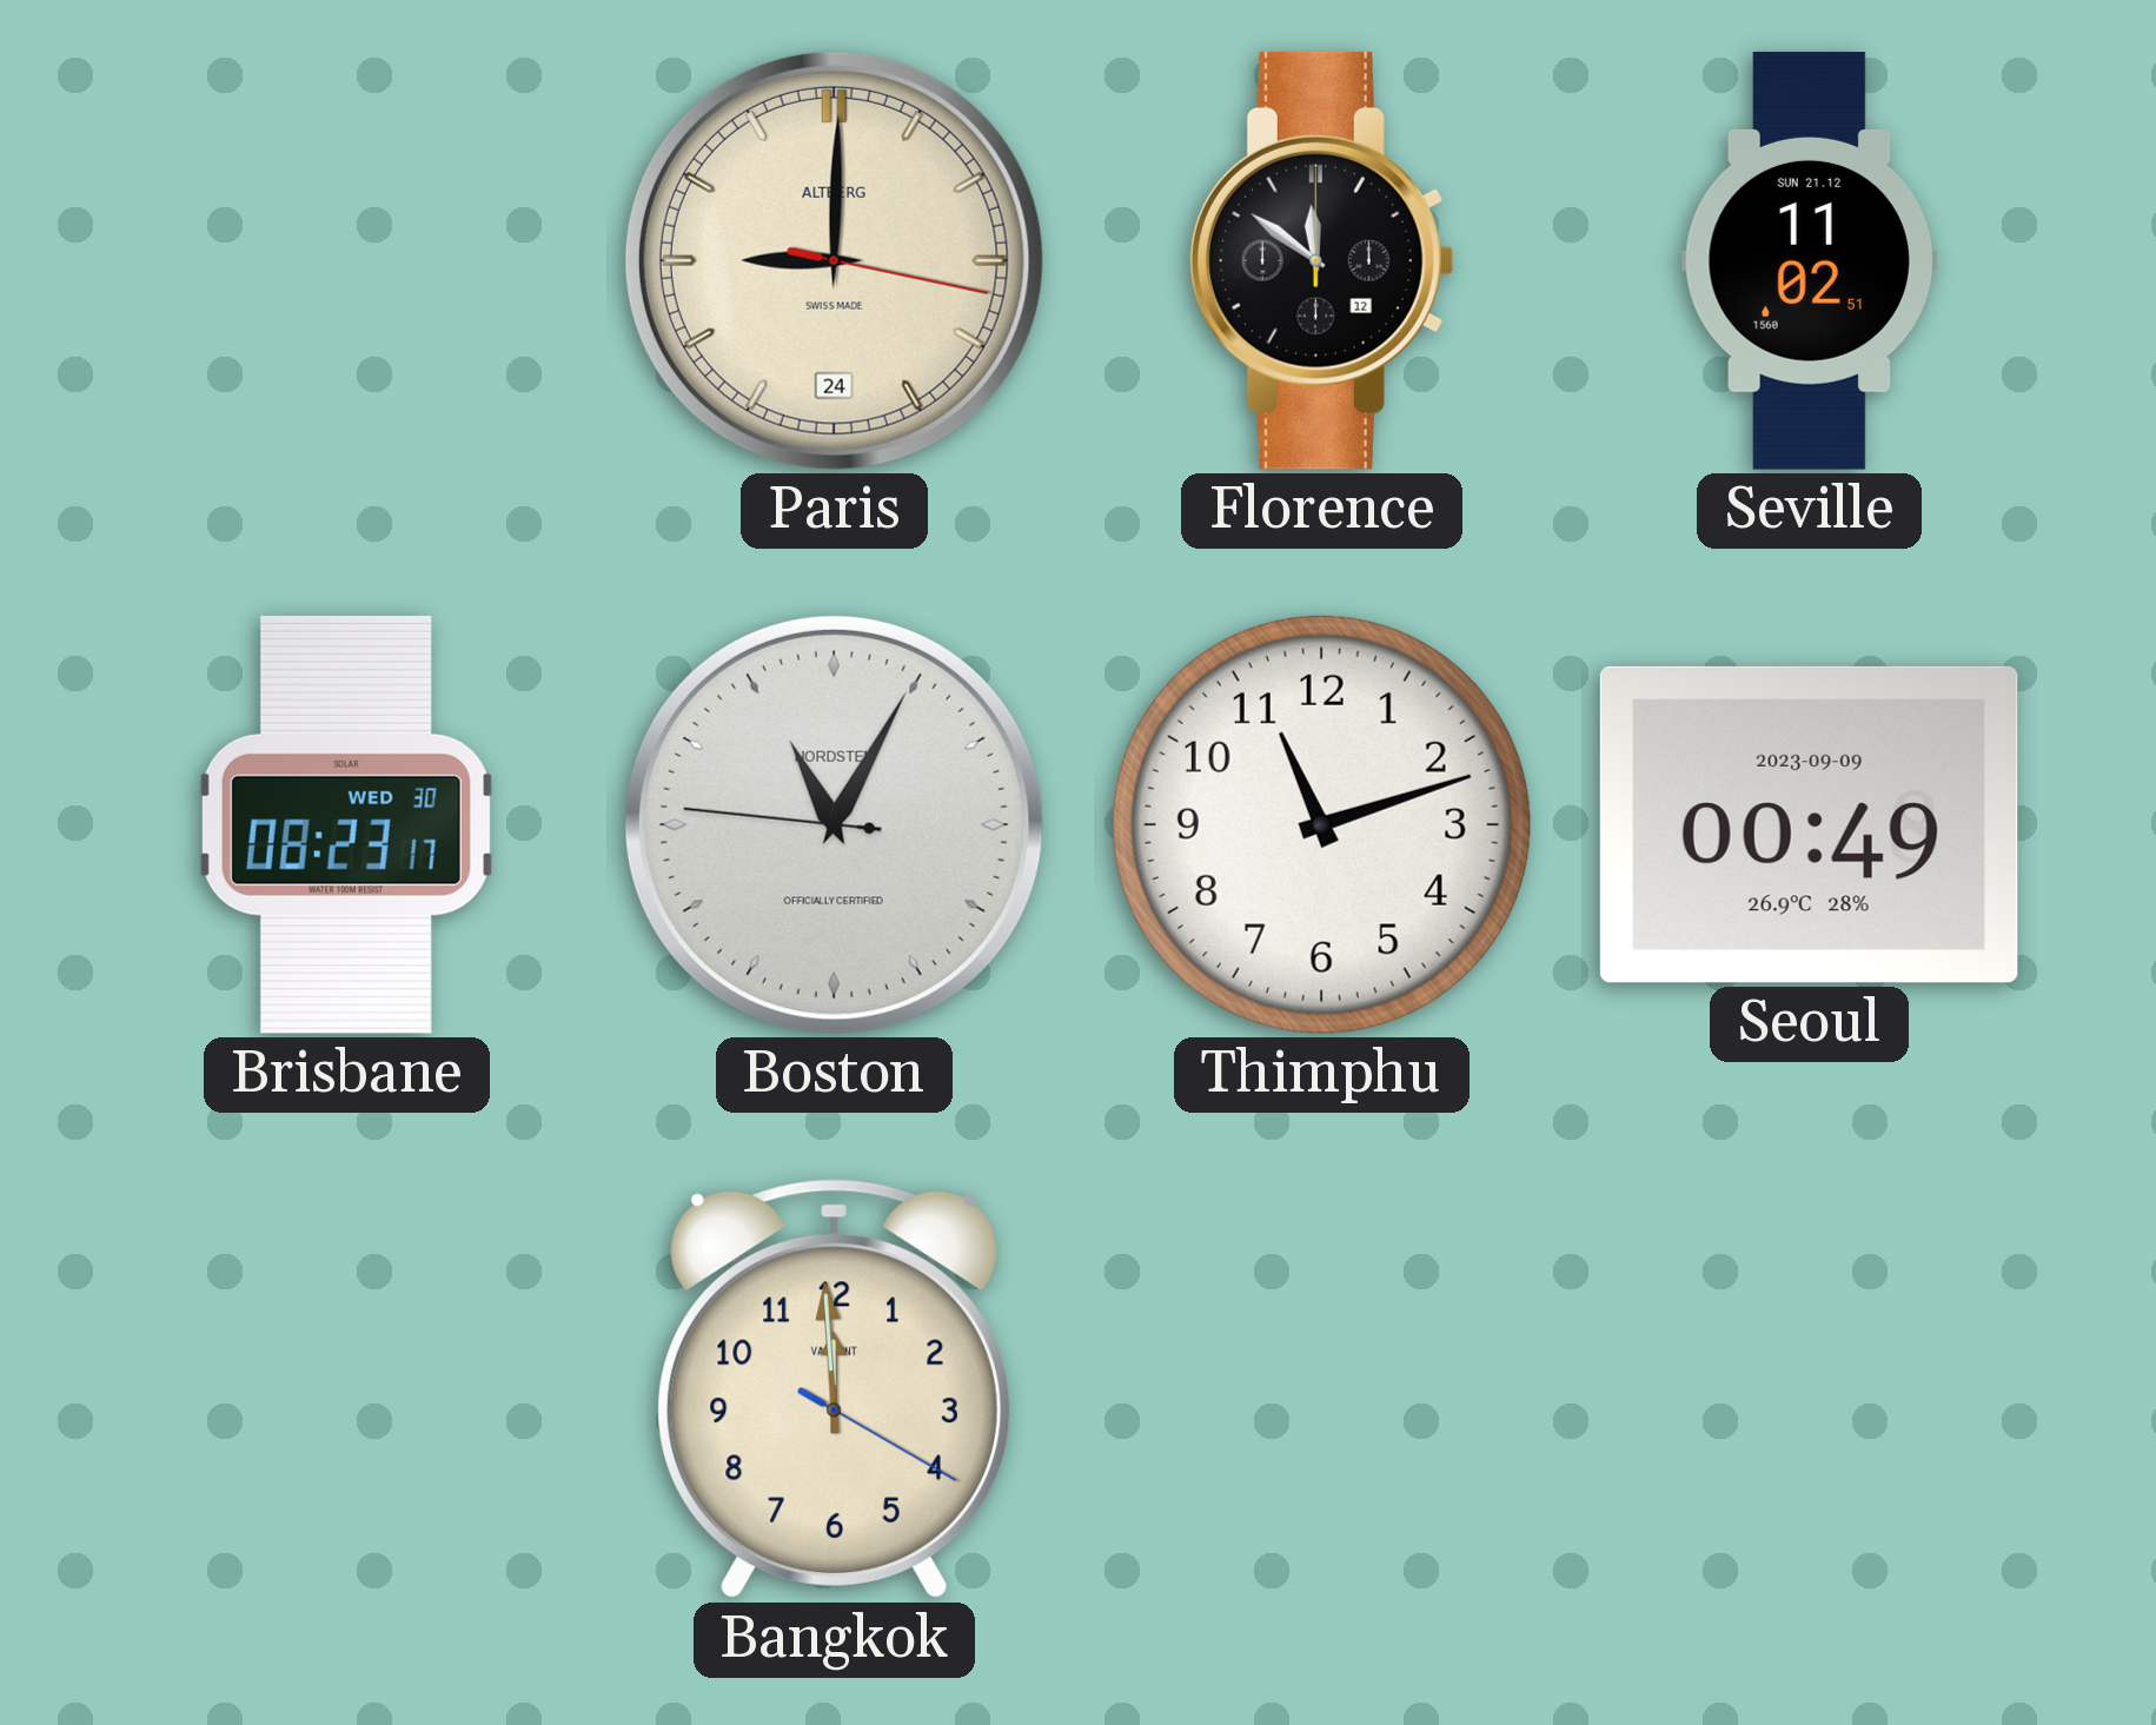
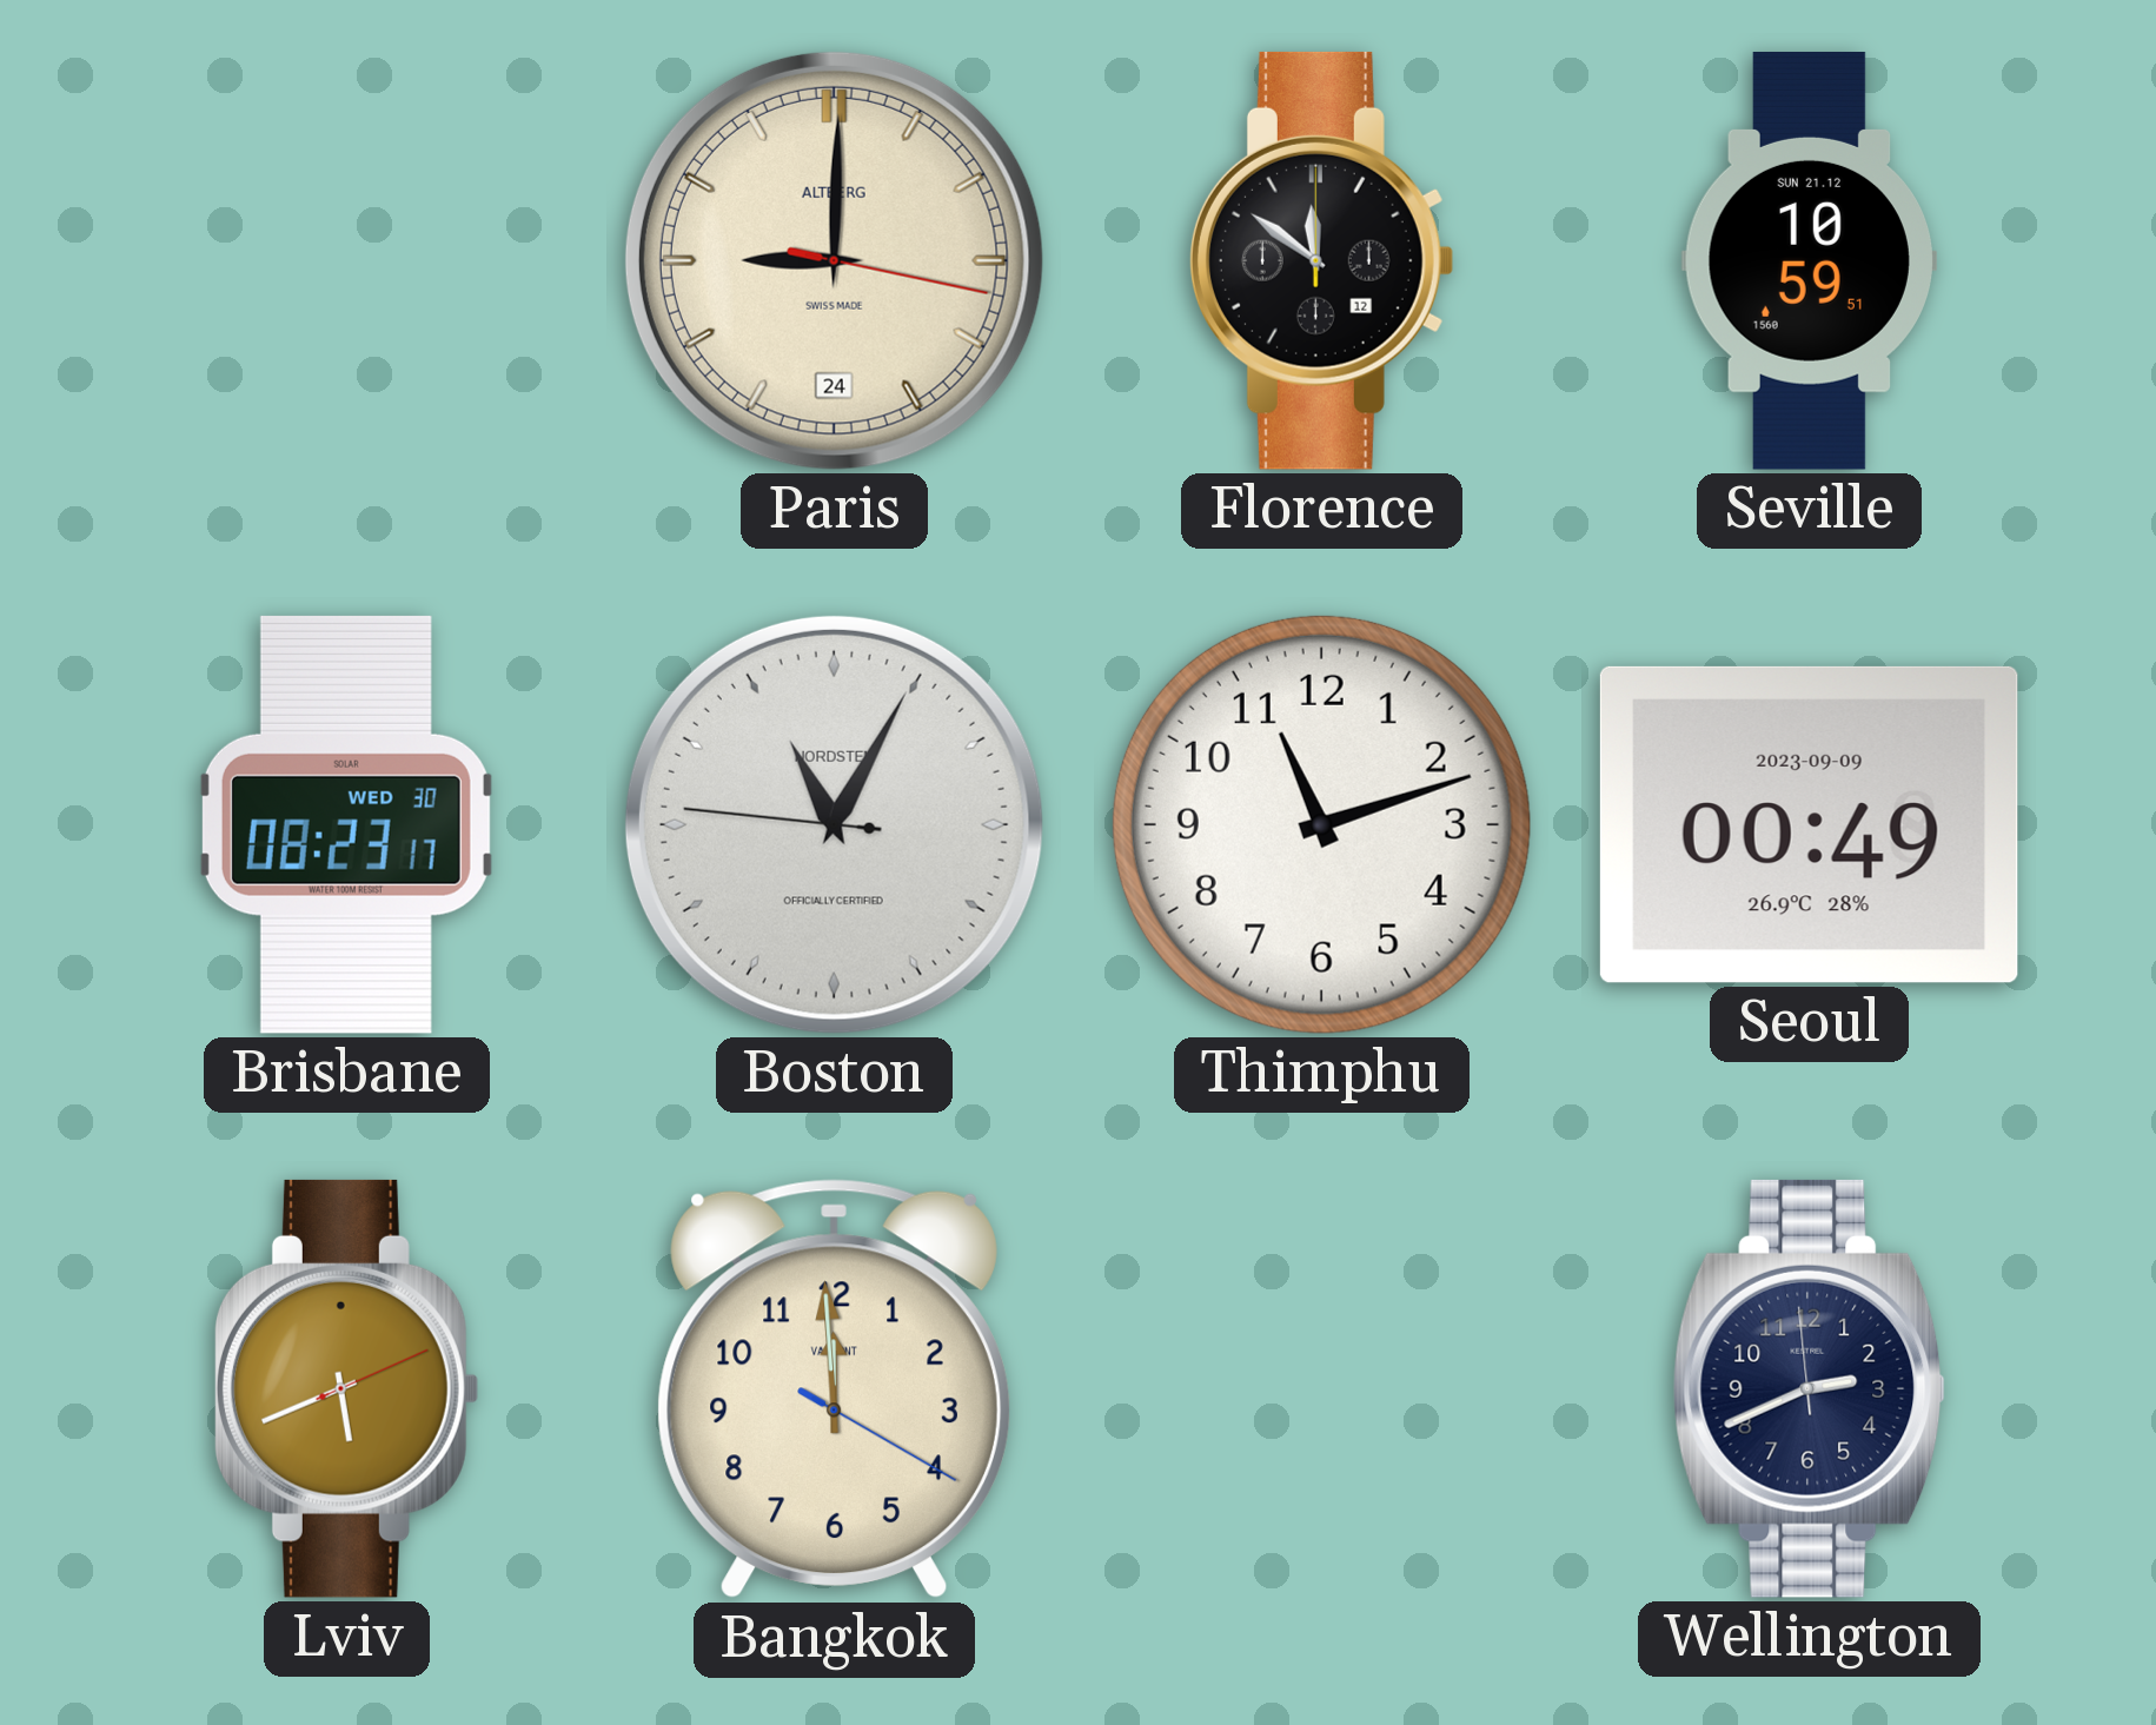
Seville: 11:02 -> 10:59 (1809, 260)
Lviv: none -> 5:41 (346, 1388)
Wellington: none -> 2:40 (1809, 1388)
